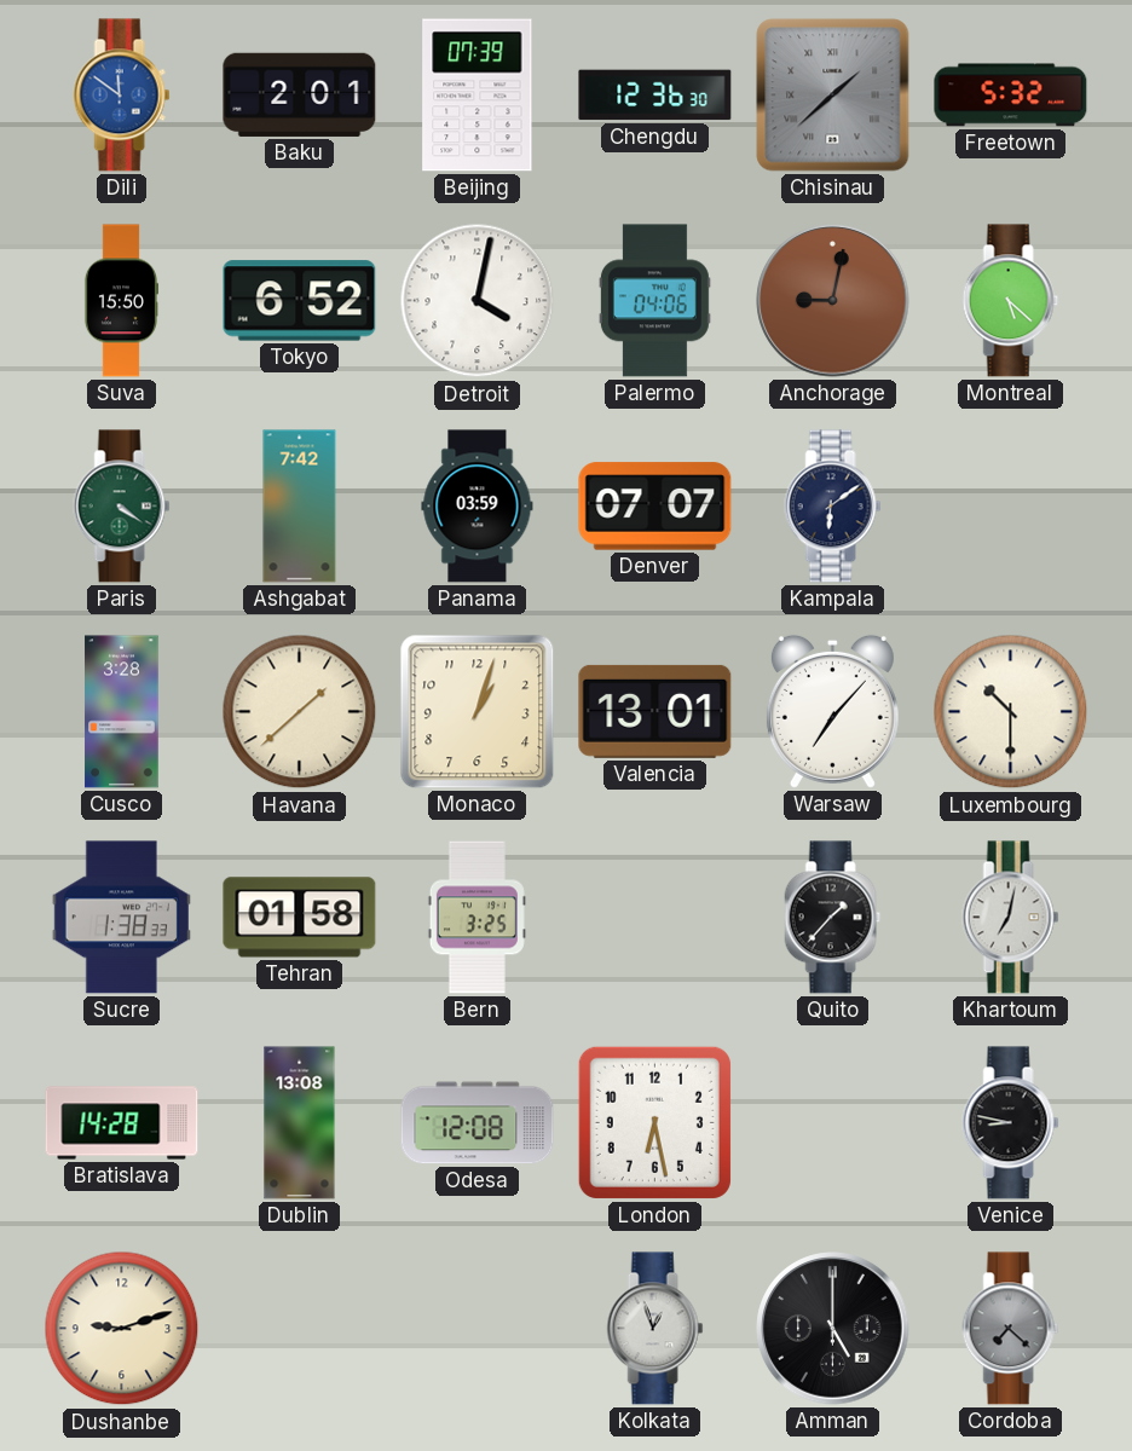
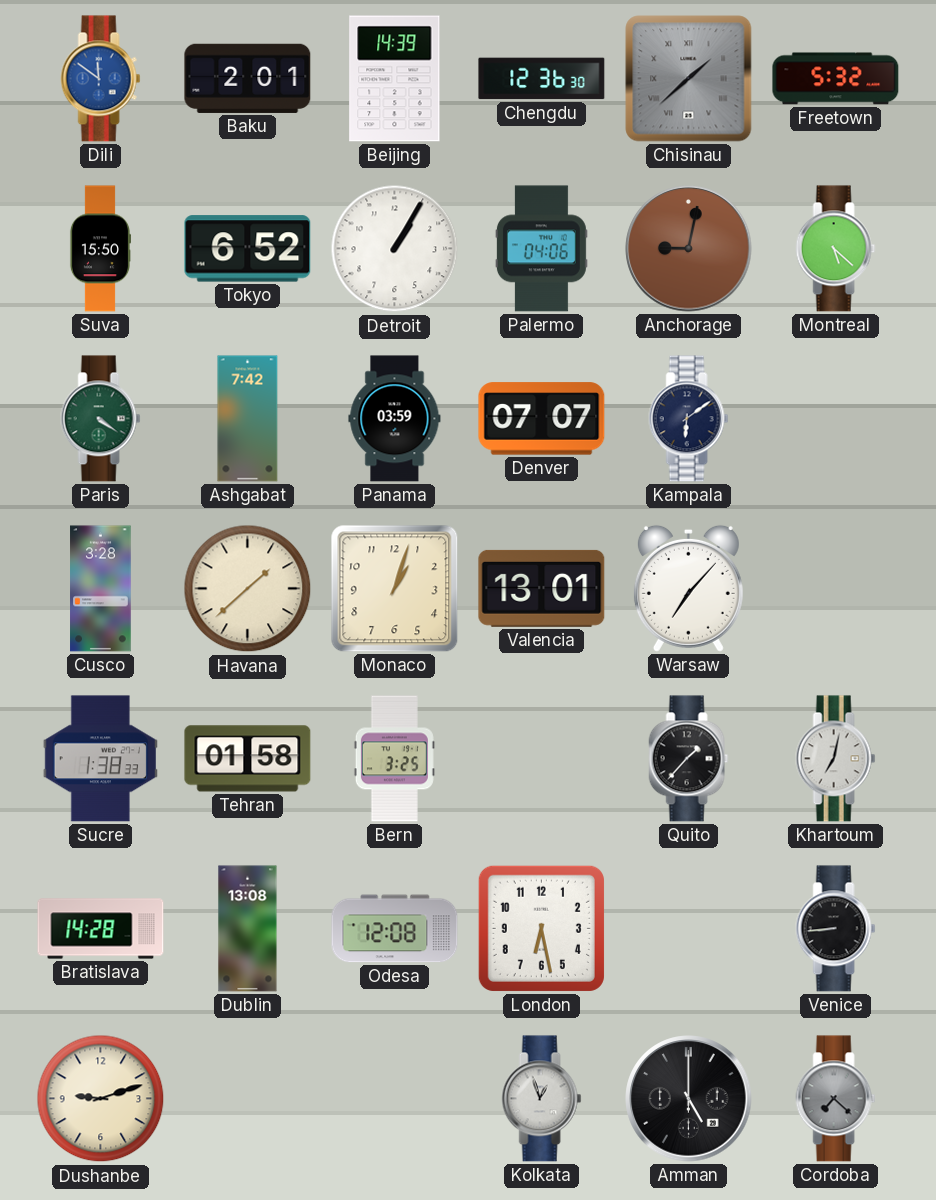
Beijing: 07:39 -> 14:39 (395, 79)
Detroit: 4:02 -> 1:05 (395, 249)
Luxembourg: 10:30 -> none (1011, 712)
Venice: 8:47 -> 8:44 (836, 929)
